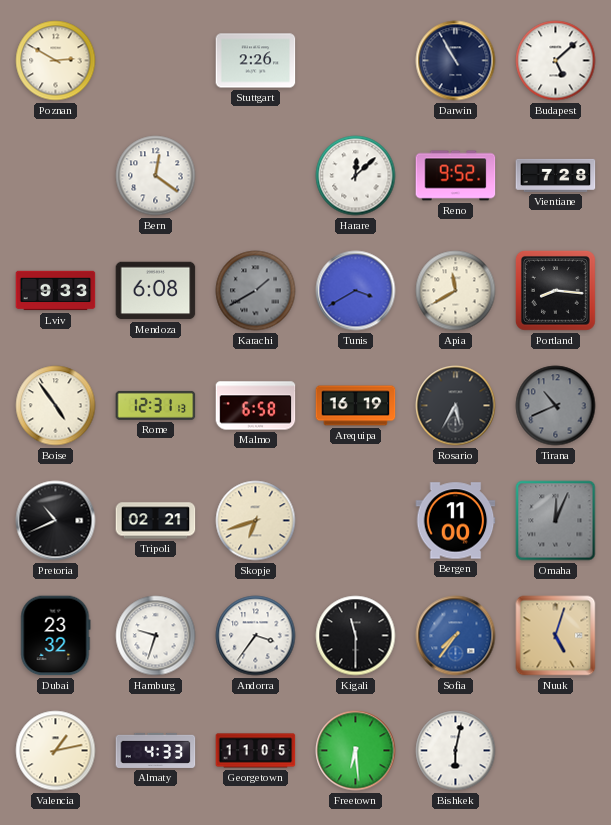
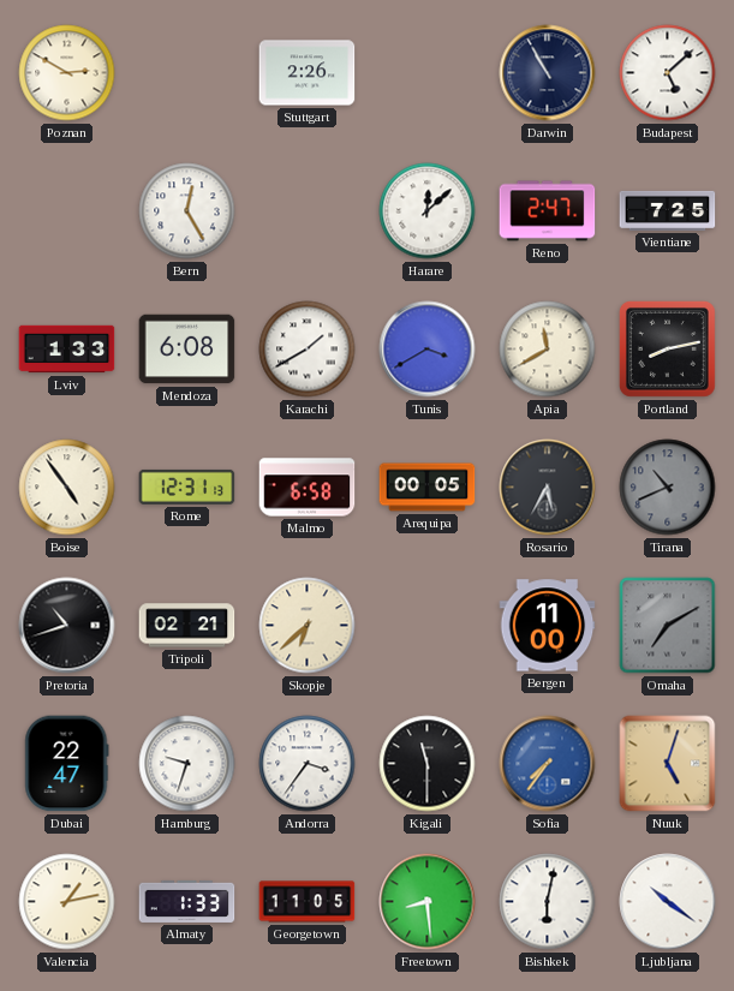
Bern: 12:21 -> 12:25 (187, 211)
Reno: 9:52 -> 2:47 (548, 211)
Vientiane: 7:28 -> 7:25 (668, 210)
Lviv: 9:33 -> 1:33 (67, 350)
Karachi dial: grey -> white (308, 350)
Portland: 8:16 -> 8:13 (667, 348)
Arequipa: 16:19 -> 00:05 (428, 488)
Pretoria: 10:41 -> 10:42 (67, 626)
Skopje: 6:42 -> 6:38 (308, 626)
Omaha: 12:04 -> 7:10 (668, 626)
Dubai: 23:32 -> 22:47 (67, 764)
Almaty: 4:33 -> 1:33 (187, 901)
Freetown: 6:29 -> 8:29 (428, 902)
Ljubljana: none -> 10:21 (668, 902)
